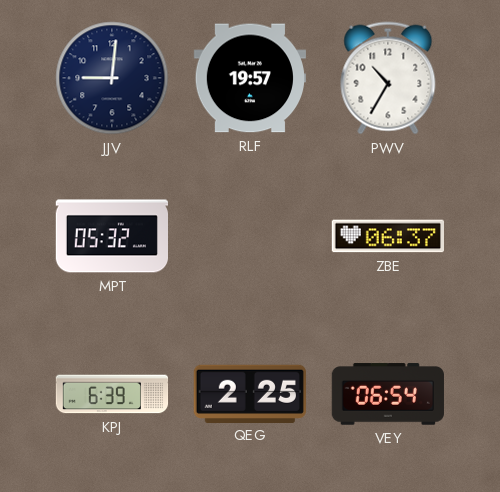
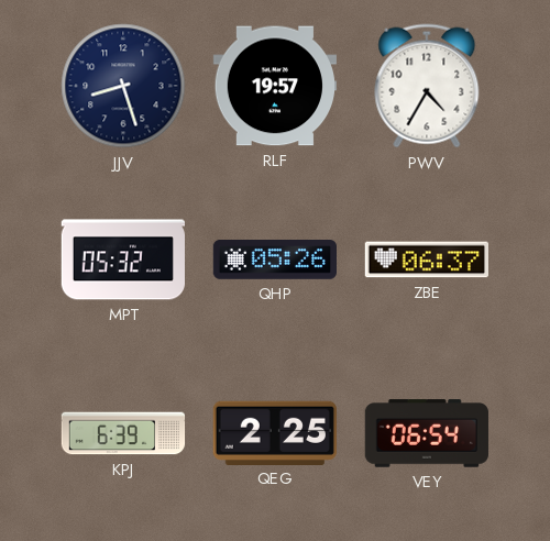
JJV: 9:01 -> 8:27 (123, 86)
PWV: 10:35 -> 4:35 (427, 86)
QHP: none -> 05:26 (274, 260)
